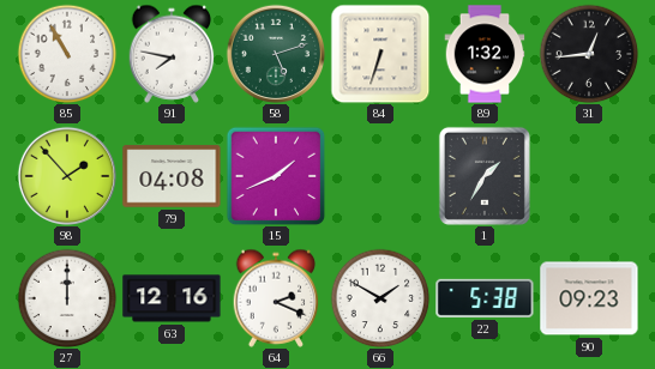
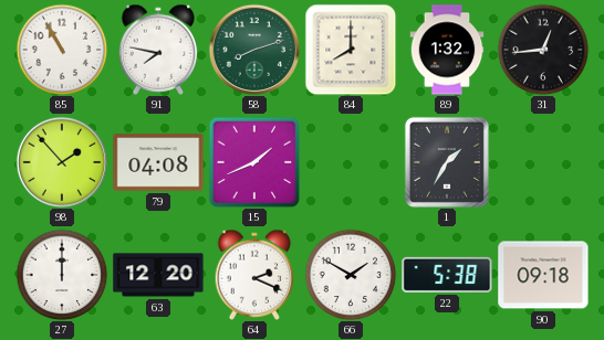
58: 5:12 -> 8:12 (253, 49)
84: 6:33 -> 8:00 (351, 50)
63: 12:16 -> 12:20 (158, 275)
90: 09:23 -> 09:18 (543, 275)
